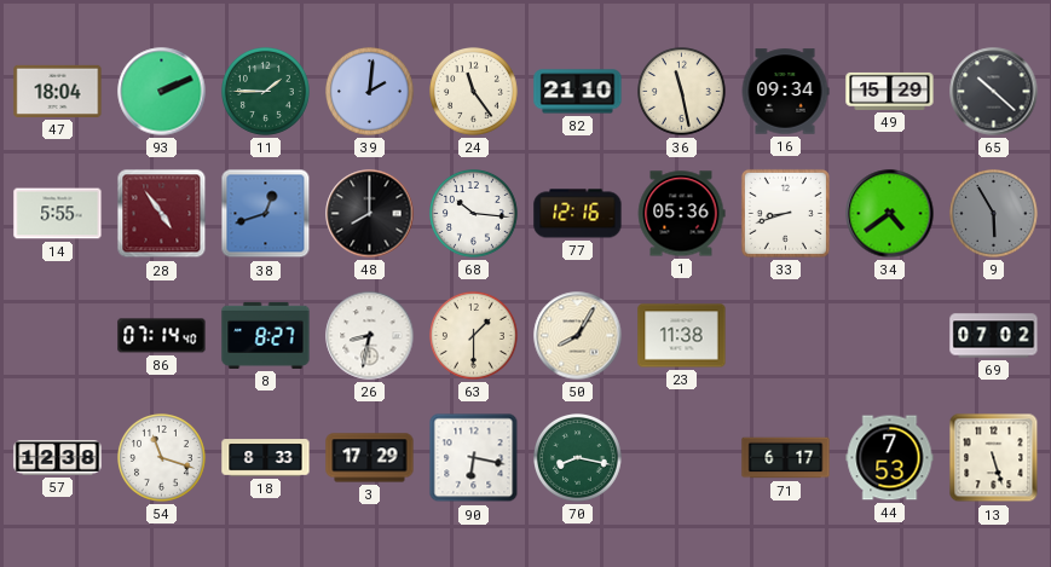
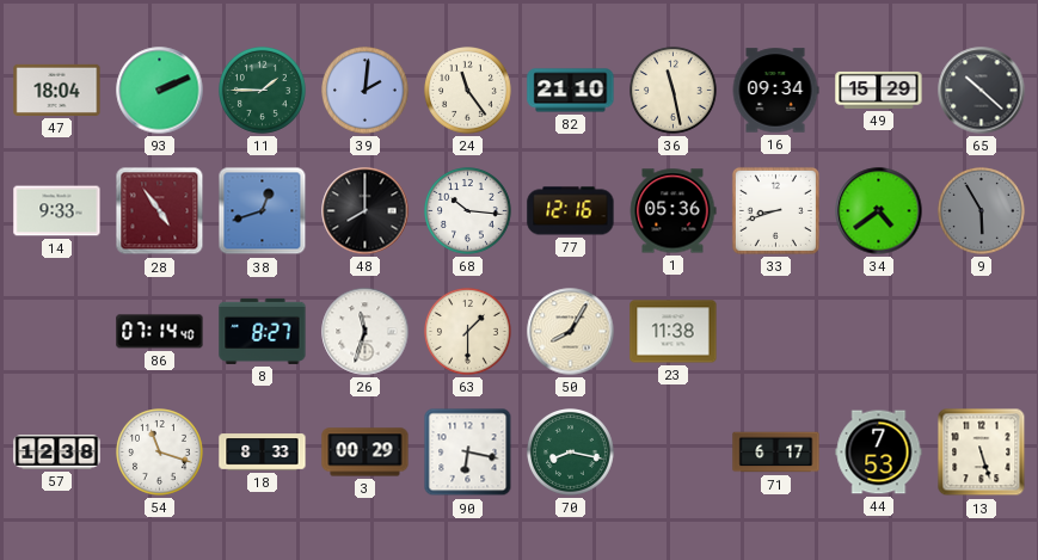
14: 5:55 -> 9:33 (57, 211)
26: 8:32 -> 11:33 (366, 332)
69: 07:02 -> none (994, 336)
3: 17:29 -> 00:29 (366, 453)
